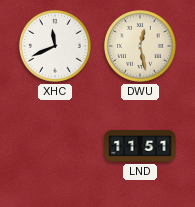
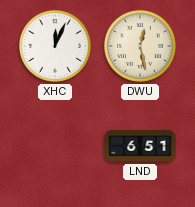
XHC: 11:41 -> 12:04 (55, 46)
LND: 11:51 -> 6:51 (140, 146)
